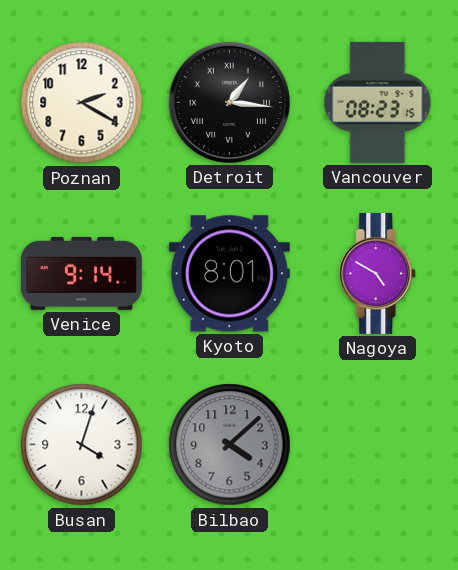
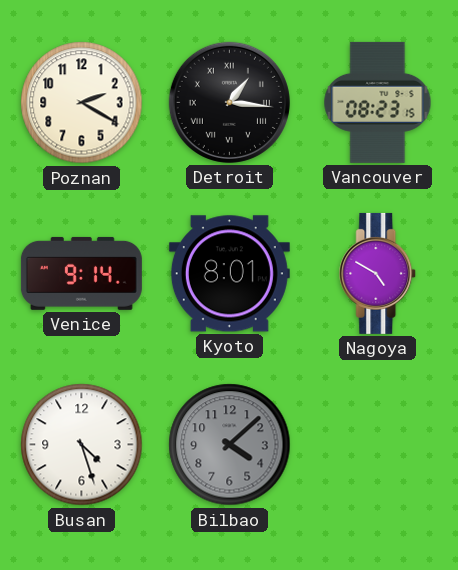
Busan: 4:03 -> 4:27 (82, 445)
